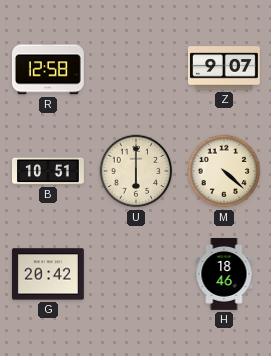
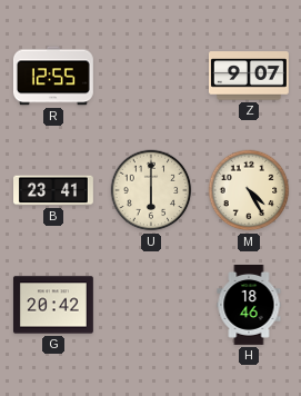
R: 12:58 -> 12:55 (53, 76)
B: 10:51 -> 23:41 (54, 190)
M: 4:22 -> 4:25 (249, 190)
